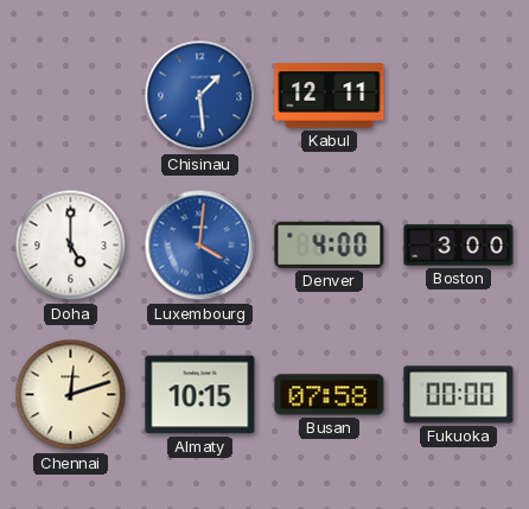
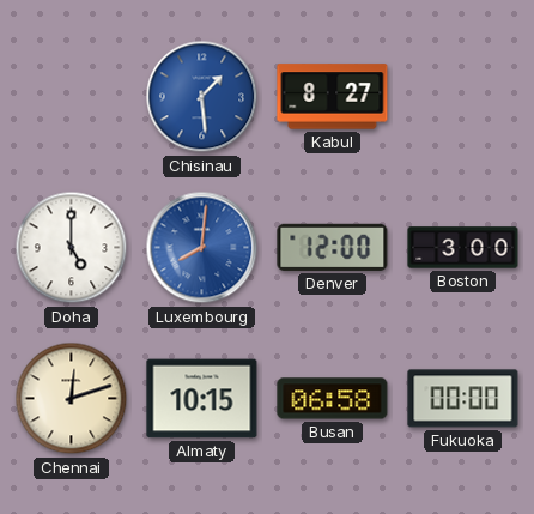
Kabul: 12:11 -> 8:27 (333, 97)
Luxembourg: 4:01 -> 8:01 (202, 248)
Denver: 4:00 -> 12:00 (333, 247)
Busan: 07:58 -> 06:58 (333, 399)
